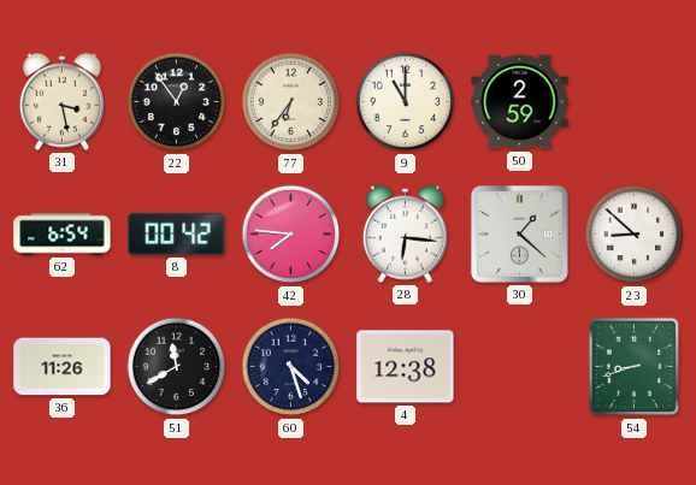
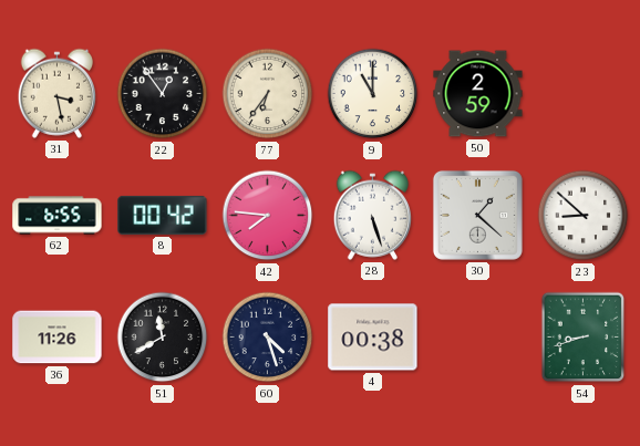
62: 6:54 -> 6:55 (58, 216)
28: 6:16 -> 5:27 (372, 215)
4: 12:38 -> 00:38 (373, 338)
